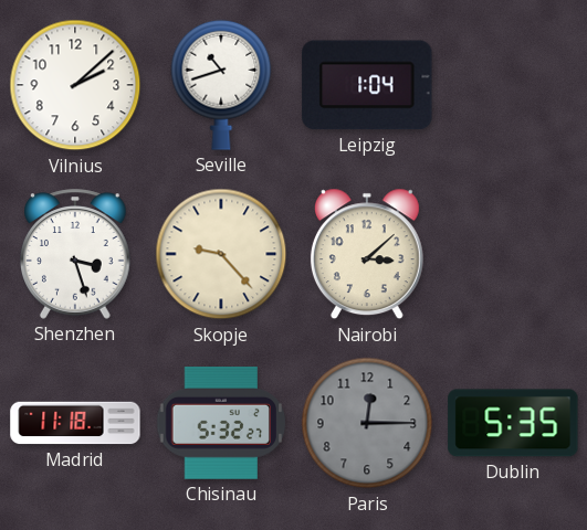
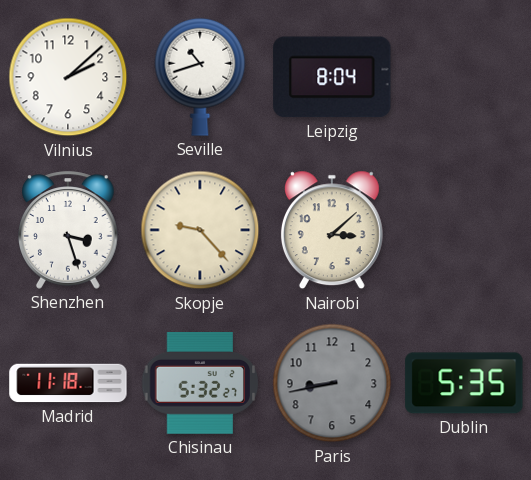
Leipzig: 1:04 -> 8:04 (332, 77)
Paris: 12:15 -> 8:43 (332, 383)
